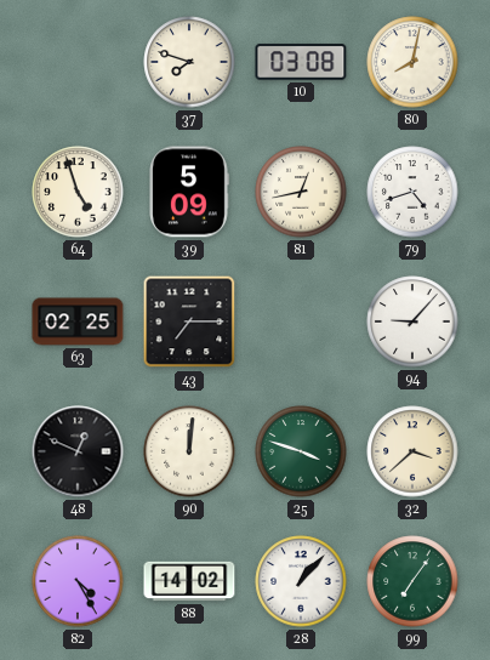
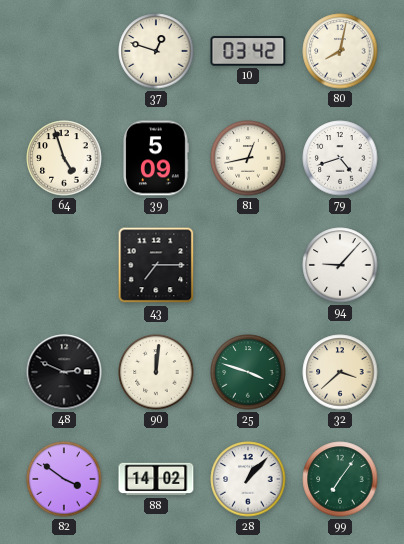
37: 7:48 -> 12:48 (156, 51)
10: 03:08 -> 03:42 (248, 51)
63: 02:25 -> none (78, 322)
48: 12:49 -> 2:49 (64, 372)
82: 4:25 -> 3:51 (64, 479)
